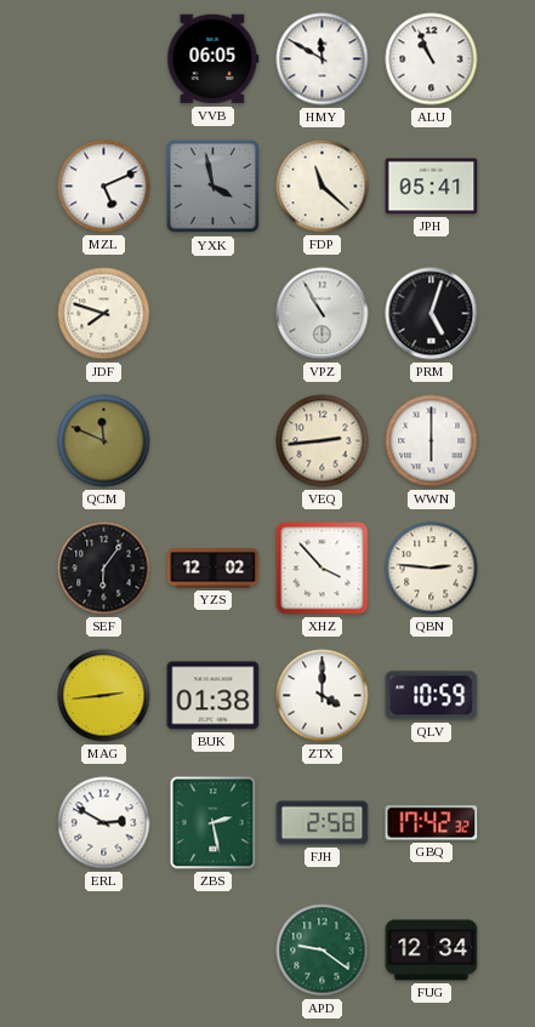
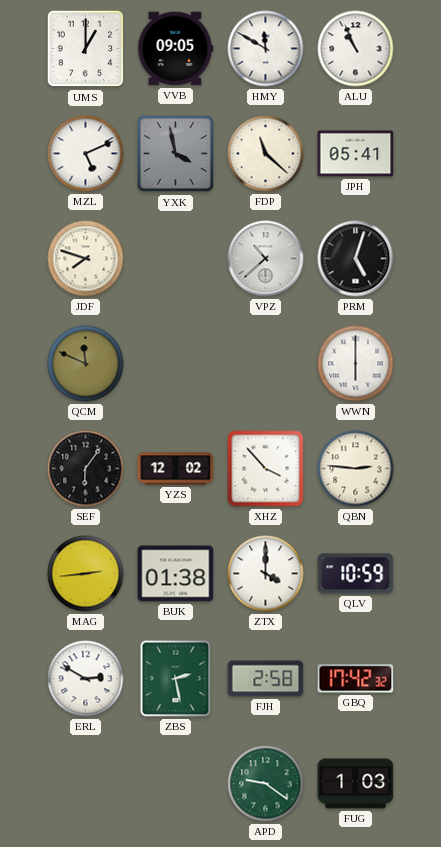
UMS: none -> 1:00 (86, 49)
VVB: 06:05 -> 09:05 (176, 49)
VPZ: 10:55 -> 10:38 (266, 259)
VEQ: 2:44 -> none (323, 441)
FUG: 12:34 -> 1:03 (356, 784)
